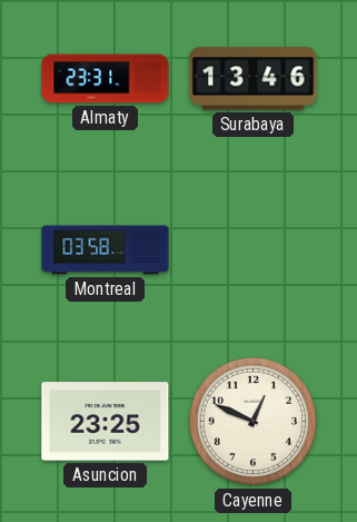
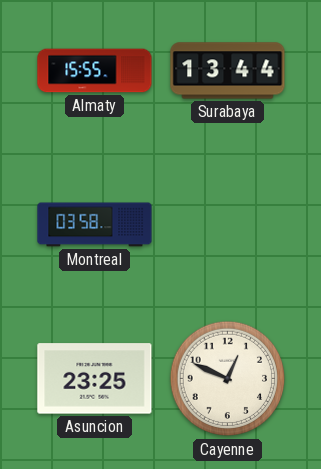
Almaty: 23:31 -> 15:55 (95, 71)
Surabaya: 13:46 -> 13:44 (228, 71)
